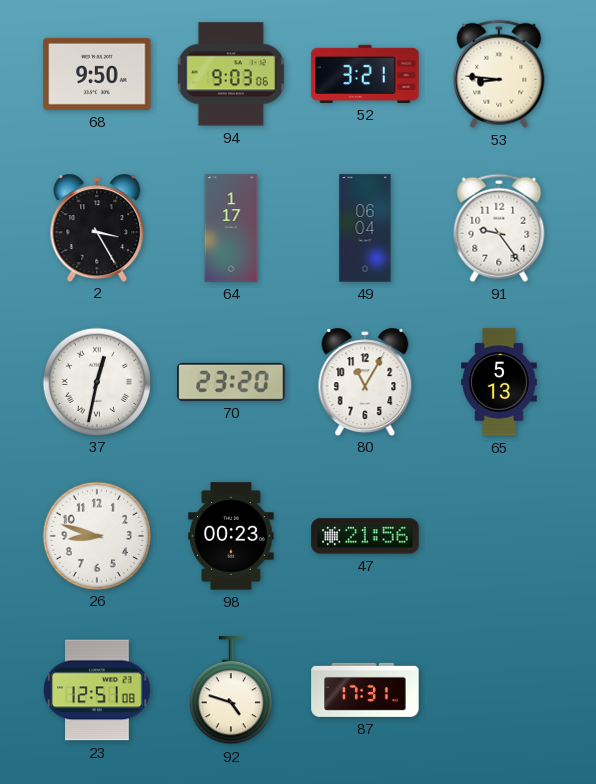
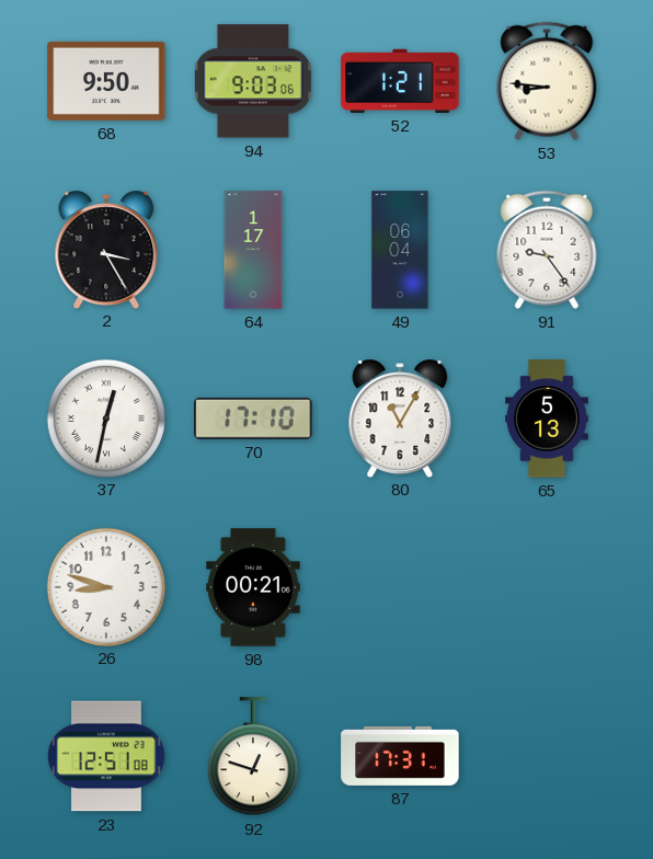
52: 3:21 -> 1:21 (400, 81)
70: 23:20 -> 17:10 (253, 419)
98: 00:23 -> 00:21 (253, 587)
47: 21:56 -> none (365, 536)
92: 4:48 -> 12:48 (253, 757)
